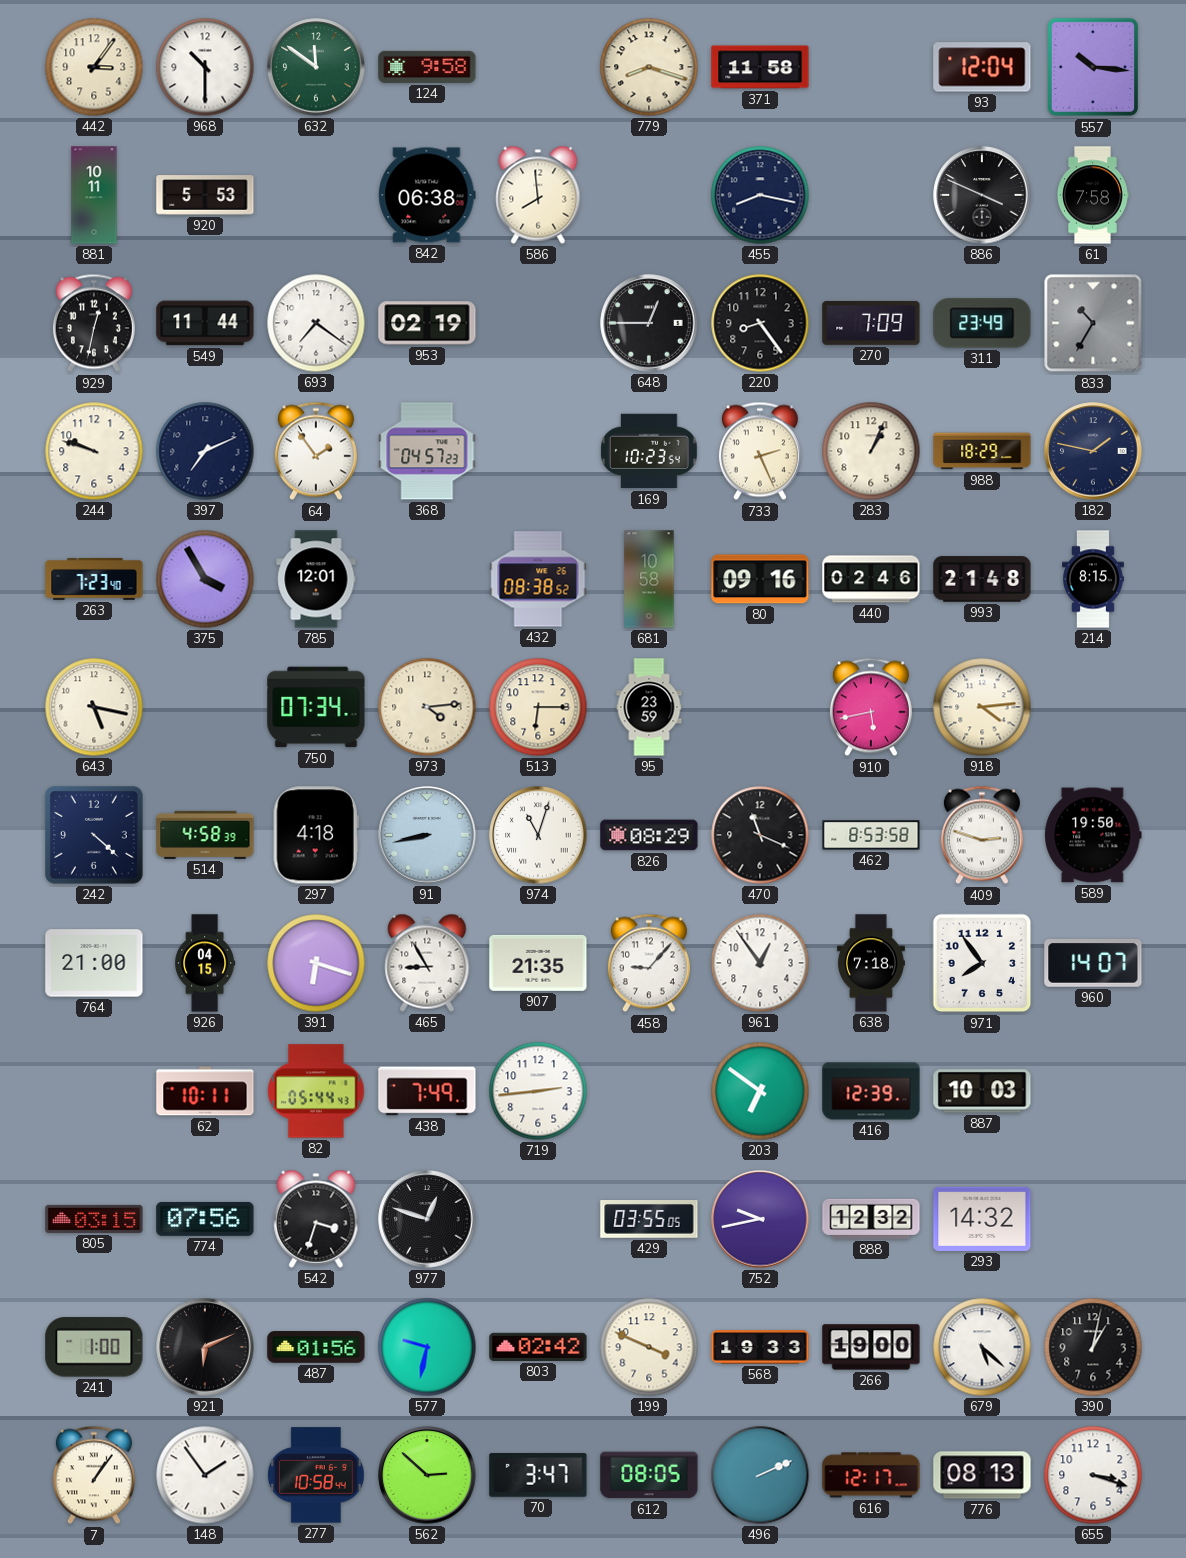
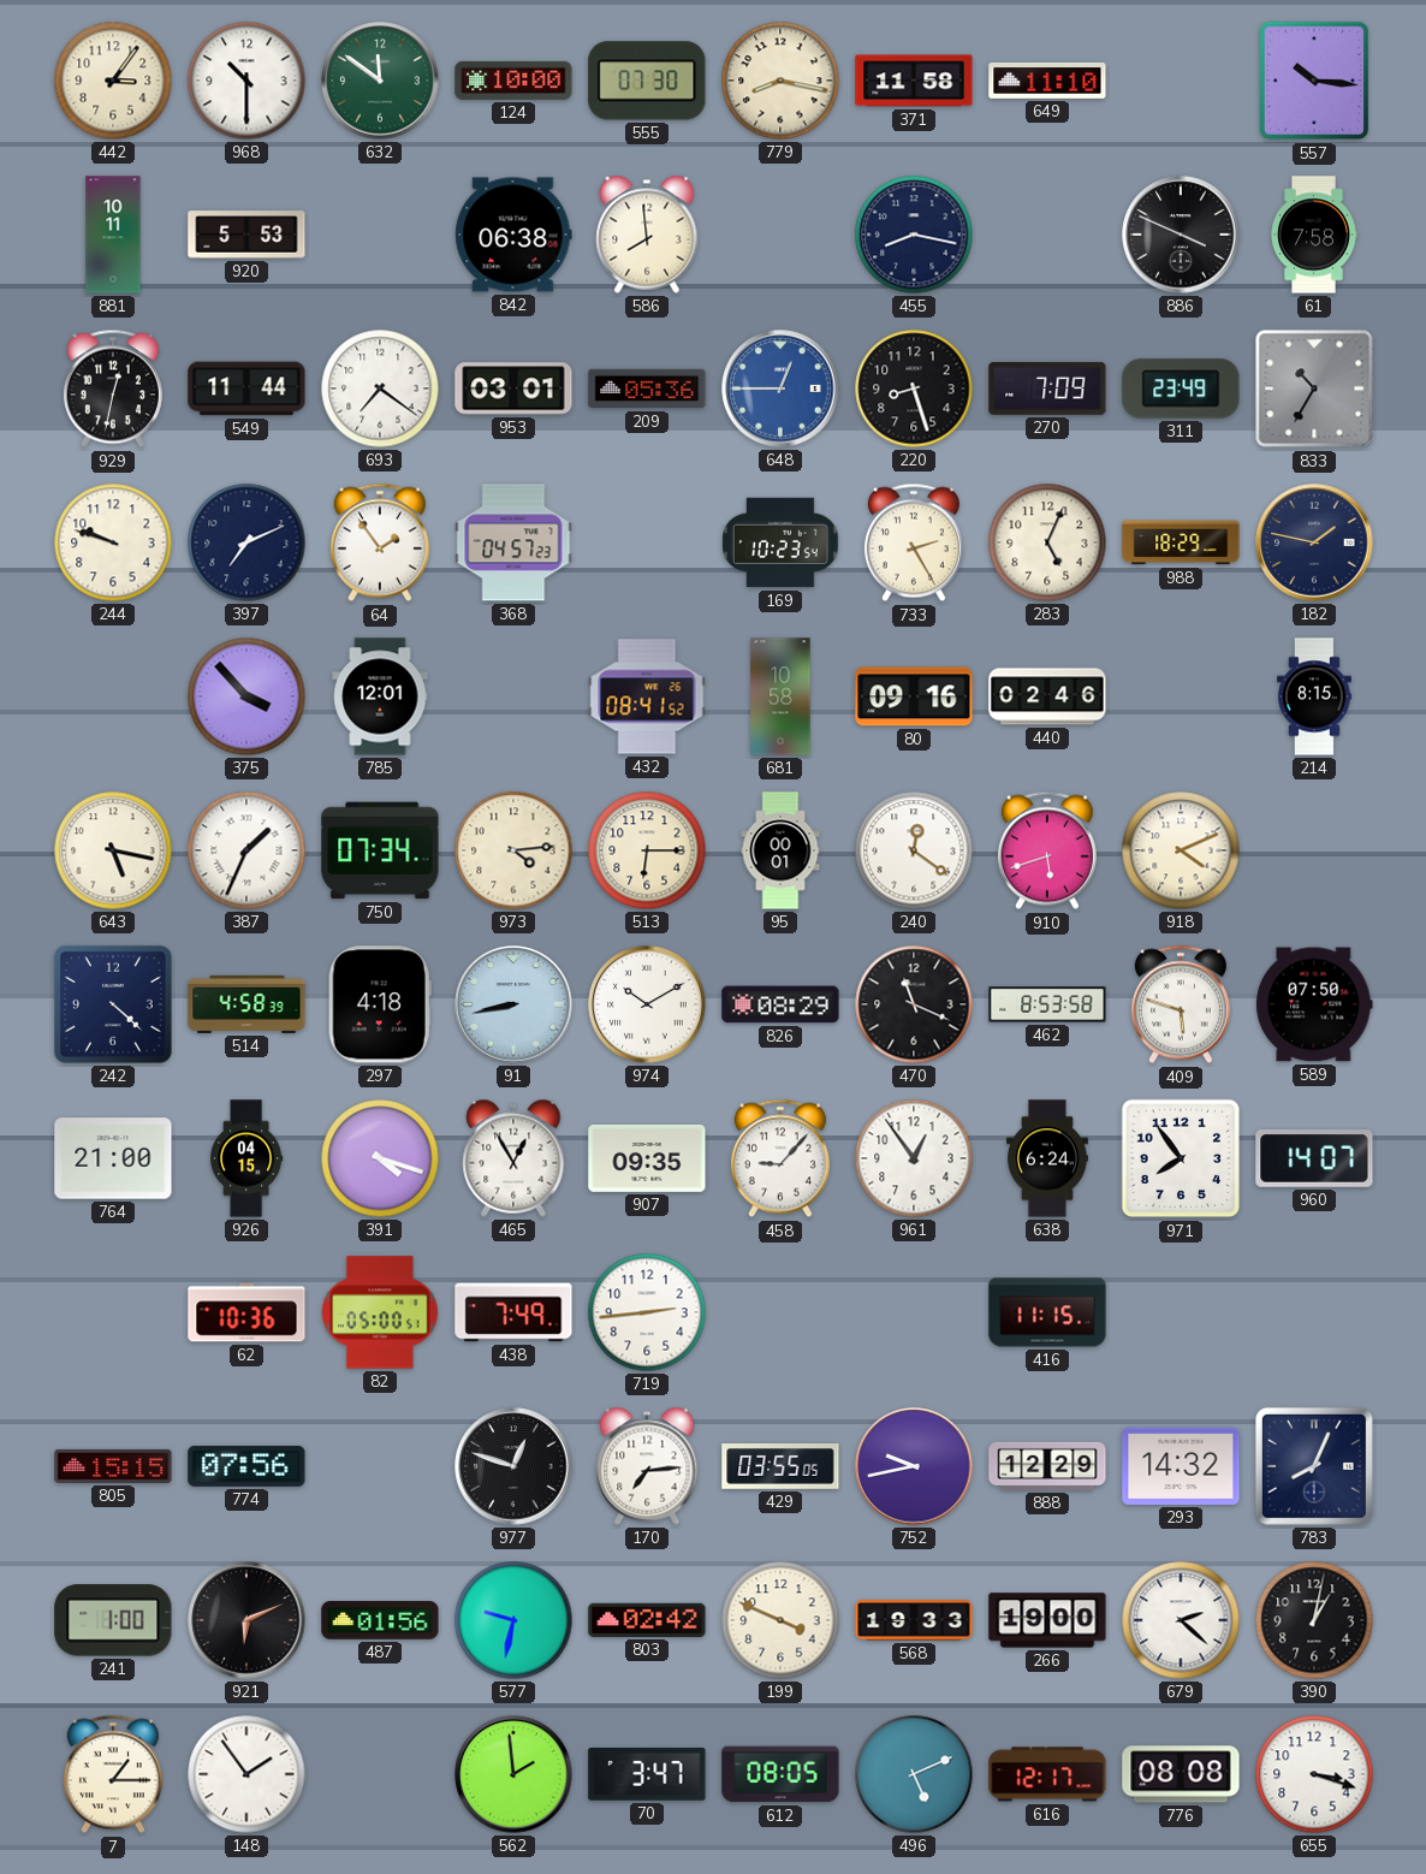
124: 9:58 -> 10:00 (513, 81)
555: none -> 07:30 (647, 81)
779: 8:18 -> 8:17 (780, 81)
649: none -> 11:10 (1047, 81)
93: 12:04 -> none (982, 67)
953: 02:19 -> 03:01 (513, 389)
209: none -> 05:36 (647, 389)
648 dial: black -> blue (780, 389)
220: 8:24 -> 8:27 (914, 389)
733: 2:26 -> 2:25 (914, 542)
283: 1:04 -> 5:04 (1047, 542)
263: 7:23 -> none (94, 579)
375: 3:55 -> 3:53 (246, 696)
432: 08:38 -> 08:41 (647, 696)
993: 21:48 -> none (982, 579)
387: none -> 1:34 (246, 850)
95: 23:59 -> 00:01 (780, 850)
240: none -> 12:21 (914, 850)
910: 5:43 -> 5:42 (1047, 850)
918: 4:14 -> 4:11 (1181, 850)
974: 11:03 -> 10:10 (647, 1004)
409: 2:48 -> 5:48 (1181, 1004)
589: 19:50 -> 07:50 (1314, 1004)
391: 6:18 -> 4:18 (380, 1158)
465: 8:55 -> 12:55 (513, 1158)
907: 21:35 -> 09:35 (647, 1158)
638: 7:18 -> 6:24 (1047, 1158)
62: 10:11 -> 10:36 (246, 1312)
82: 05:44 -> 05:00 (380, 1312)
203: 6:51 -> none (760, 1091)
416: 12:39 -> 11:15 (1047, 1312)
887: 10:03 -> none (982, 1091)
805: 03:15 -> 15:15 (113, 1466)
542: 3:33 -> none (316, 1219)
170: none -> 7:14 (647, 1466)
888: 12:32 -> 12:29 (1047, 1466)
783: none -> 8:04 (1314, 1466)
679: 5:22 -> 2:22 (1181, 1620)
7: 1:06 -> 1:15 (113, 1774)
277: 10:58 -> none (316, 1475)
562: 2:52 -> 1:59 (513, 1774)
496: 2:11 -> 5:11 (914, 1774)
776: 08:13 -> 08:08 (1181, 1774)
